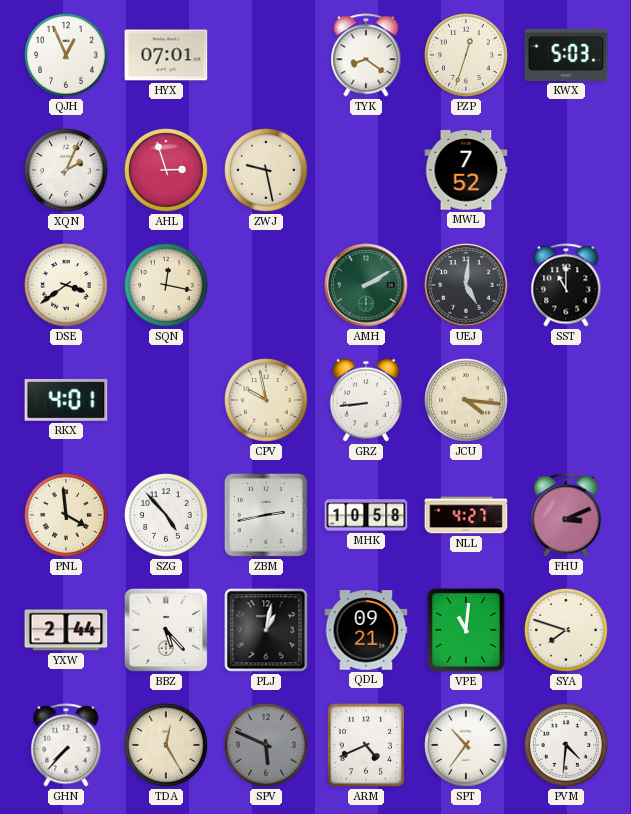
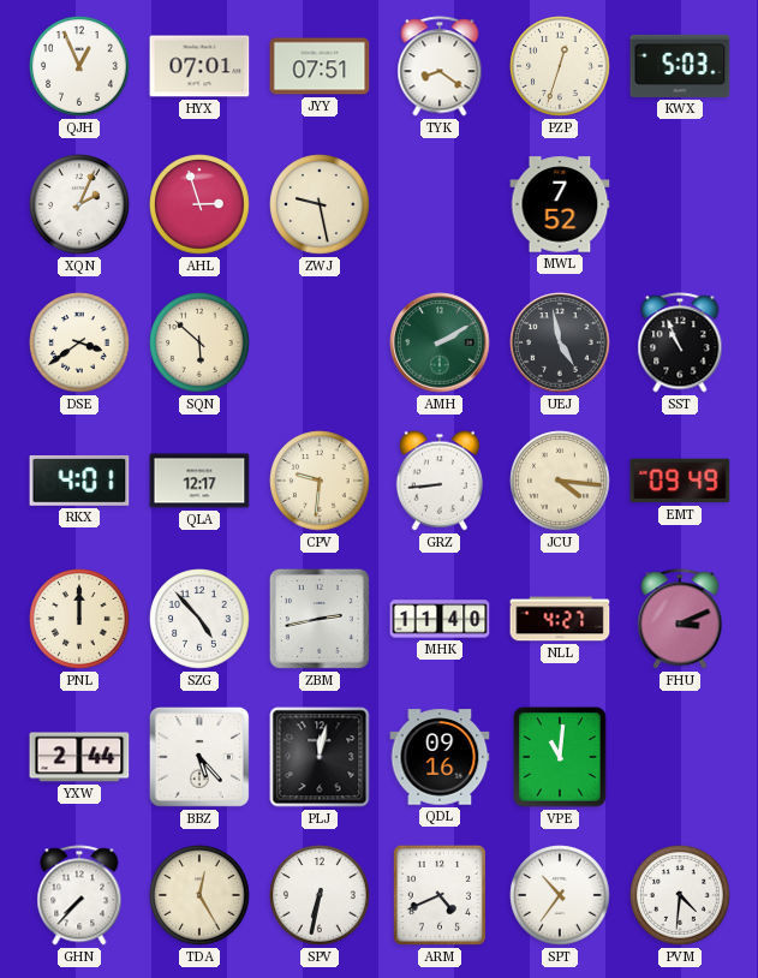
JYY: none -> 07:51 (320, 66)
SQN: 12:17 -> 5:52 (199, 342)
UEJ: 5:01 -> 4:58 (560, 342)
SST: 11:00 -> 10:56 (680, 342)
QLA: none -> 12:17 (199, 481)
CPV: 9:58 -> 9:31 (320, 481)
EMT: none -> 09:49 (680, 481)
PNL: 3:59 -> 12:00 (79, 619)
MHK: 10:58 -> 11:40 (440, 619)
PLJ: 1:02 -> 12:02 (320, 757)
QDL: 09:21 -> 09:16 (440, 757)
SYA: 7:48 -> none (566, 630)
SPV: 5:49 -> 6:32 (320, 895)
SPV dial: grey -> white (320, 895)
